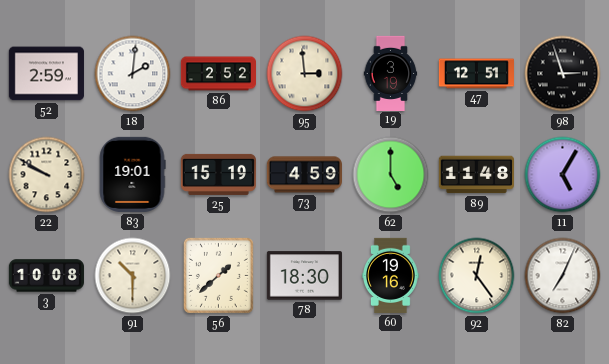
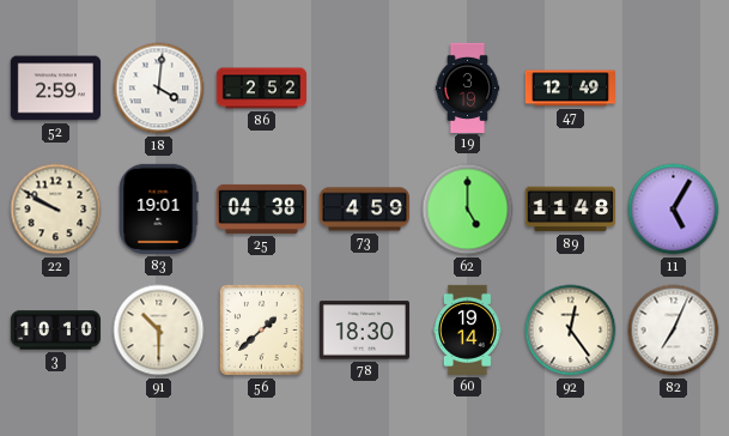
18: 2:01 -> 4:01 (159, 89)
95: 2:59 -> none (305, 74)
47: 12:51 -> 12:49 (570, 89)
98: 2:57 -> none (563, 74)
25: 15:19 -> 04:38 (261, 208)
3: 10:08 -> 10:10 (55, 331)
60: 19:16 -> 19:14 (468, 329)
